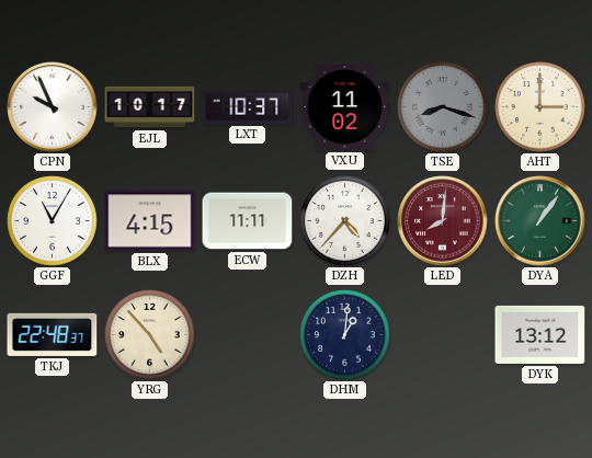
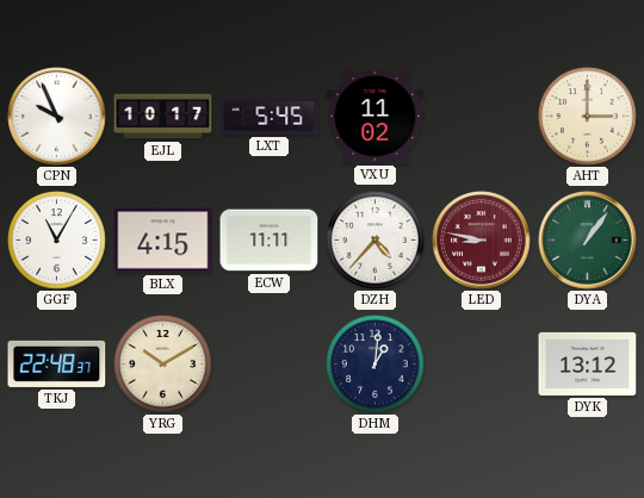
LXT: 10:37 -> 5:45 (270, 116)
TSE: 8:18 -> none (443, 107)
LED: 8:01 -> 8:47 (482, 241)
YRG: 4:53 -> 10:10 (163, 365)
